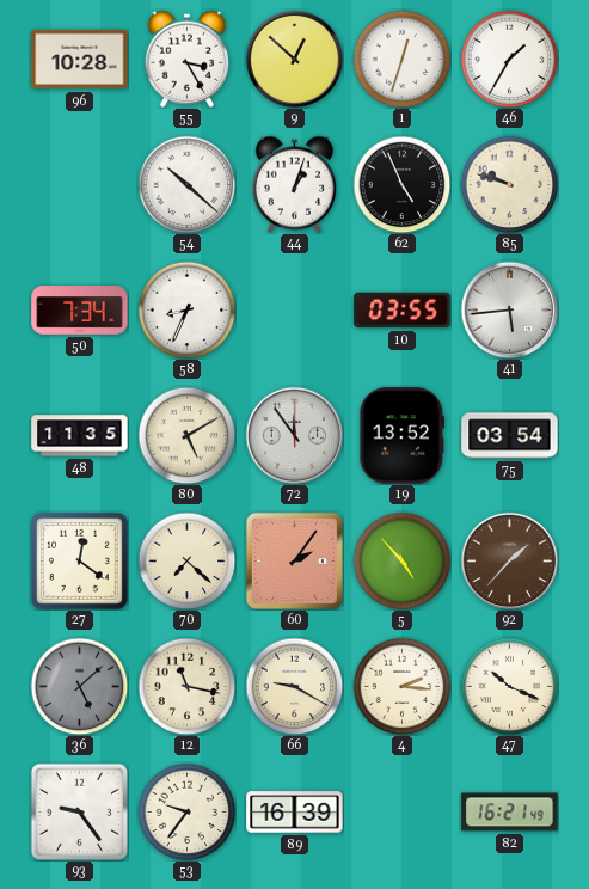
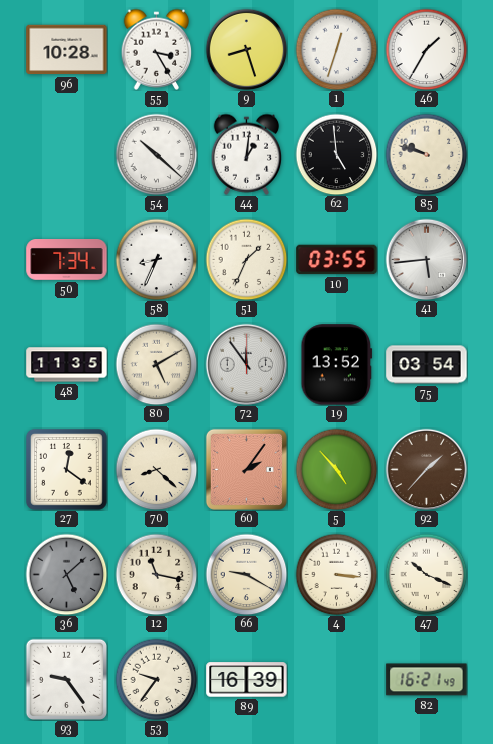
9: 12:52 -> 8:27 (246, 49)
44: 1:03 -> 1:01 (247, 154)
62: 4:56 -> 4:59 (336, 154)
51: none -> 1:34 (246, 259)
70: 7:22 -> 8:22 (156, 469)
4: 2:16 -> 3:16 (336, 574)
